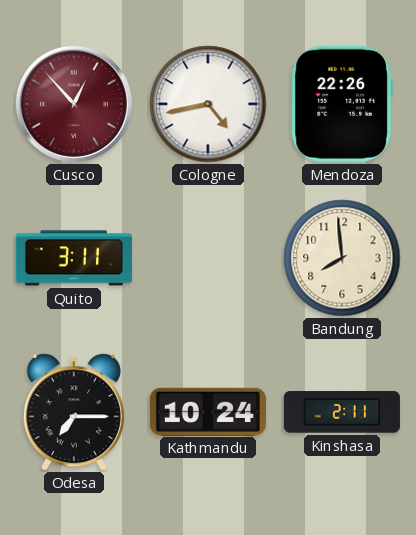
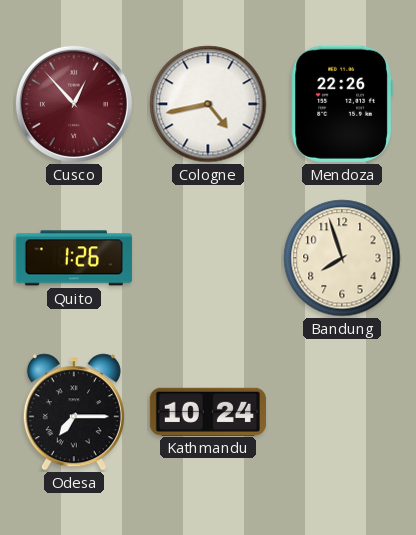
Quito: 3:11 -> 1:26 (74, 258)
Bandung: 7:59 -> 7:57 (342, 258)
Kinshasa: 2:11 -> none (342, 412)
